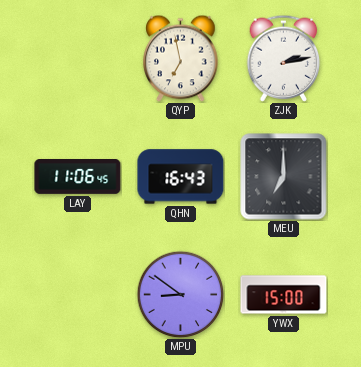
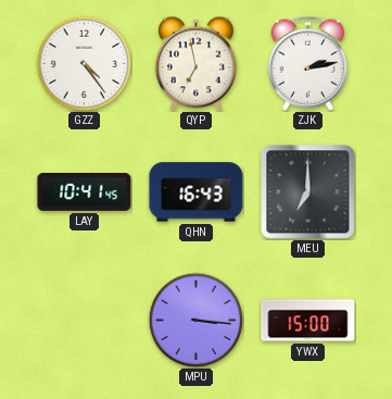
GZZ: none -> 4:24 (84, 63)
LAY: 11:06 -> 10:41 (85, 192)
MPU: 8:51 -> 3:16 (195, 320)
